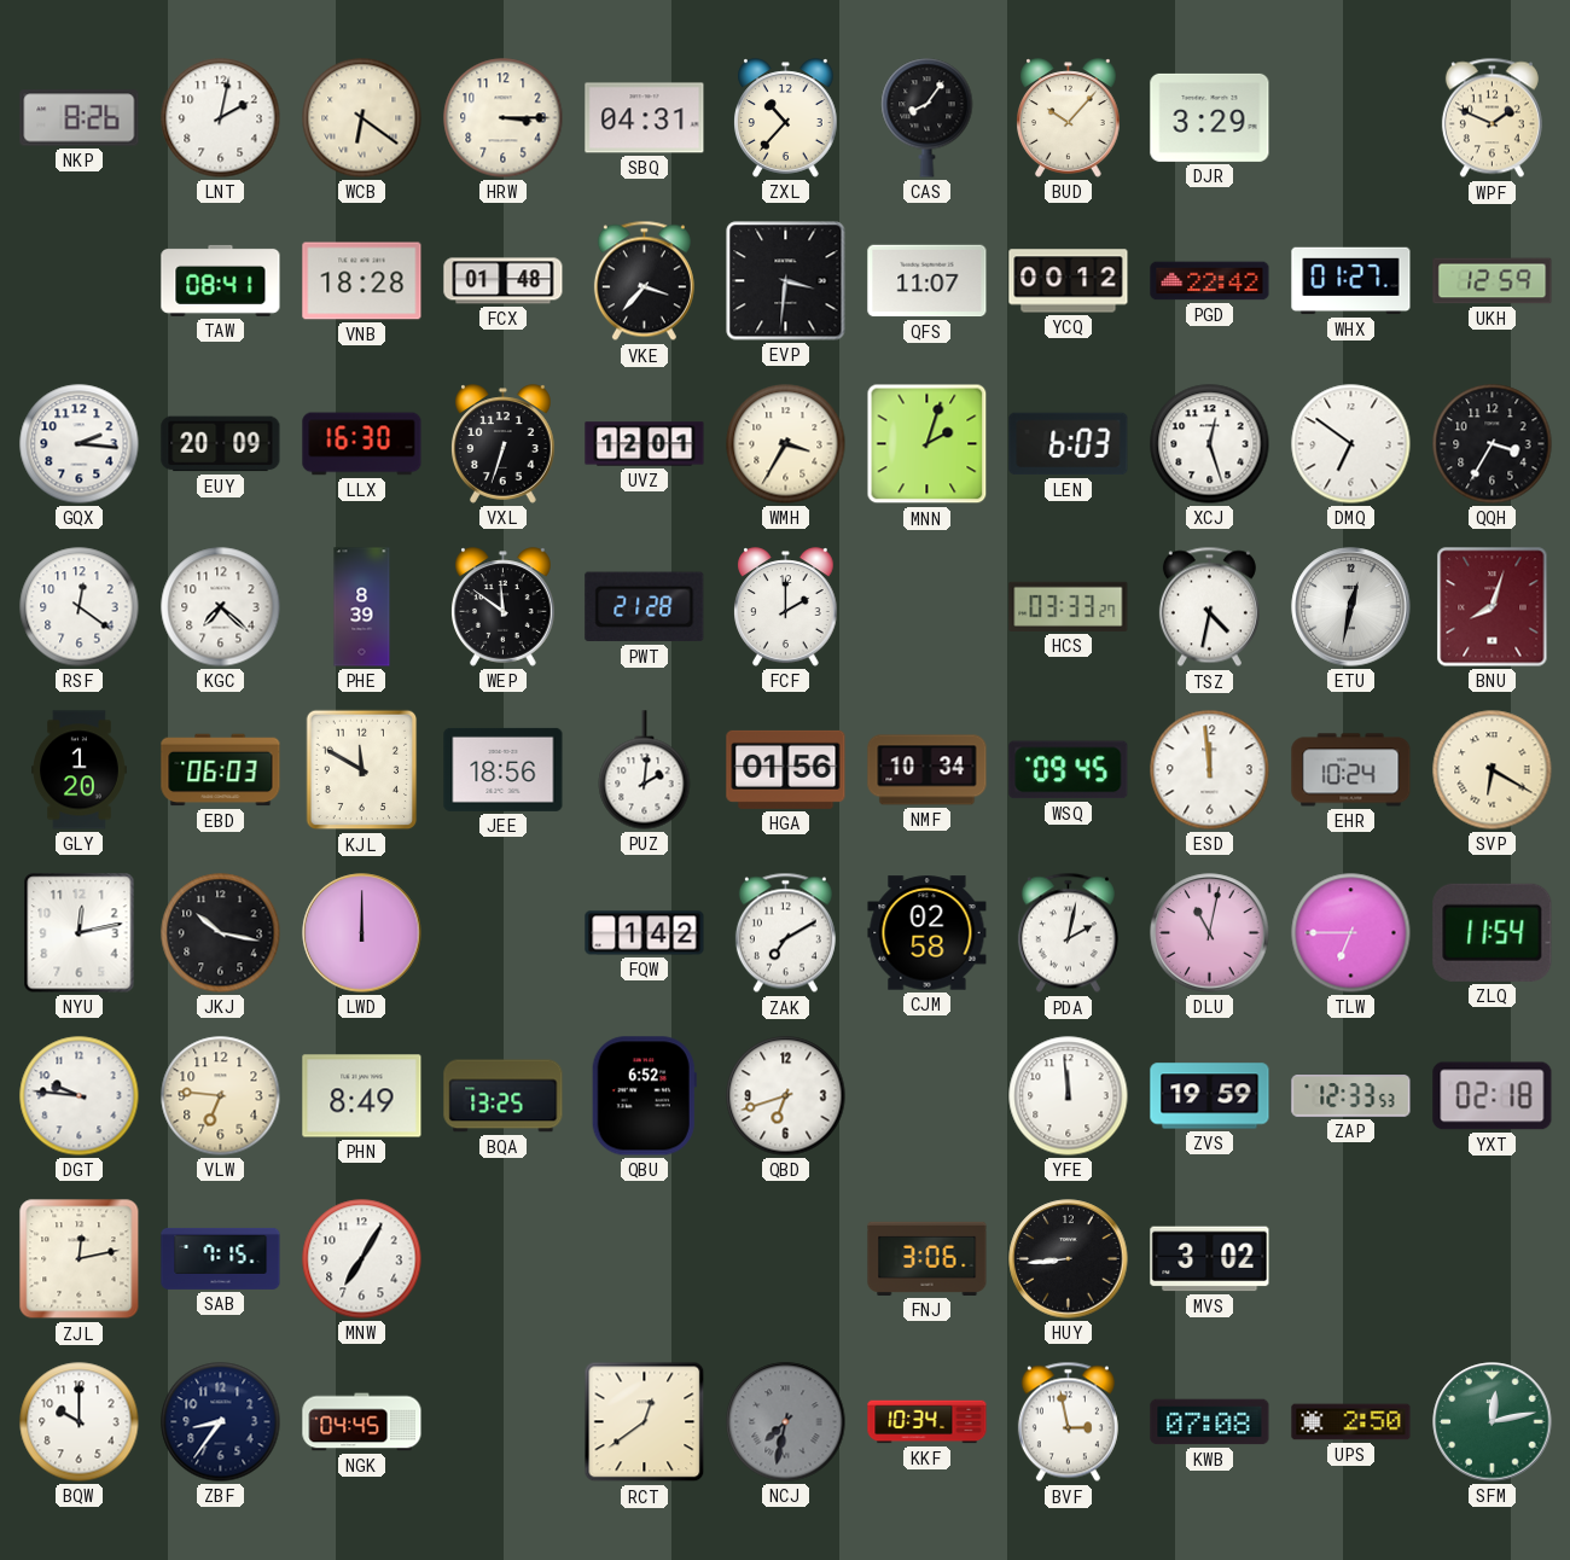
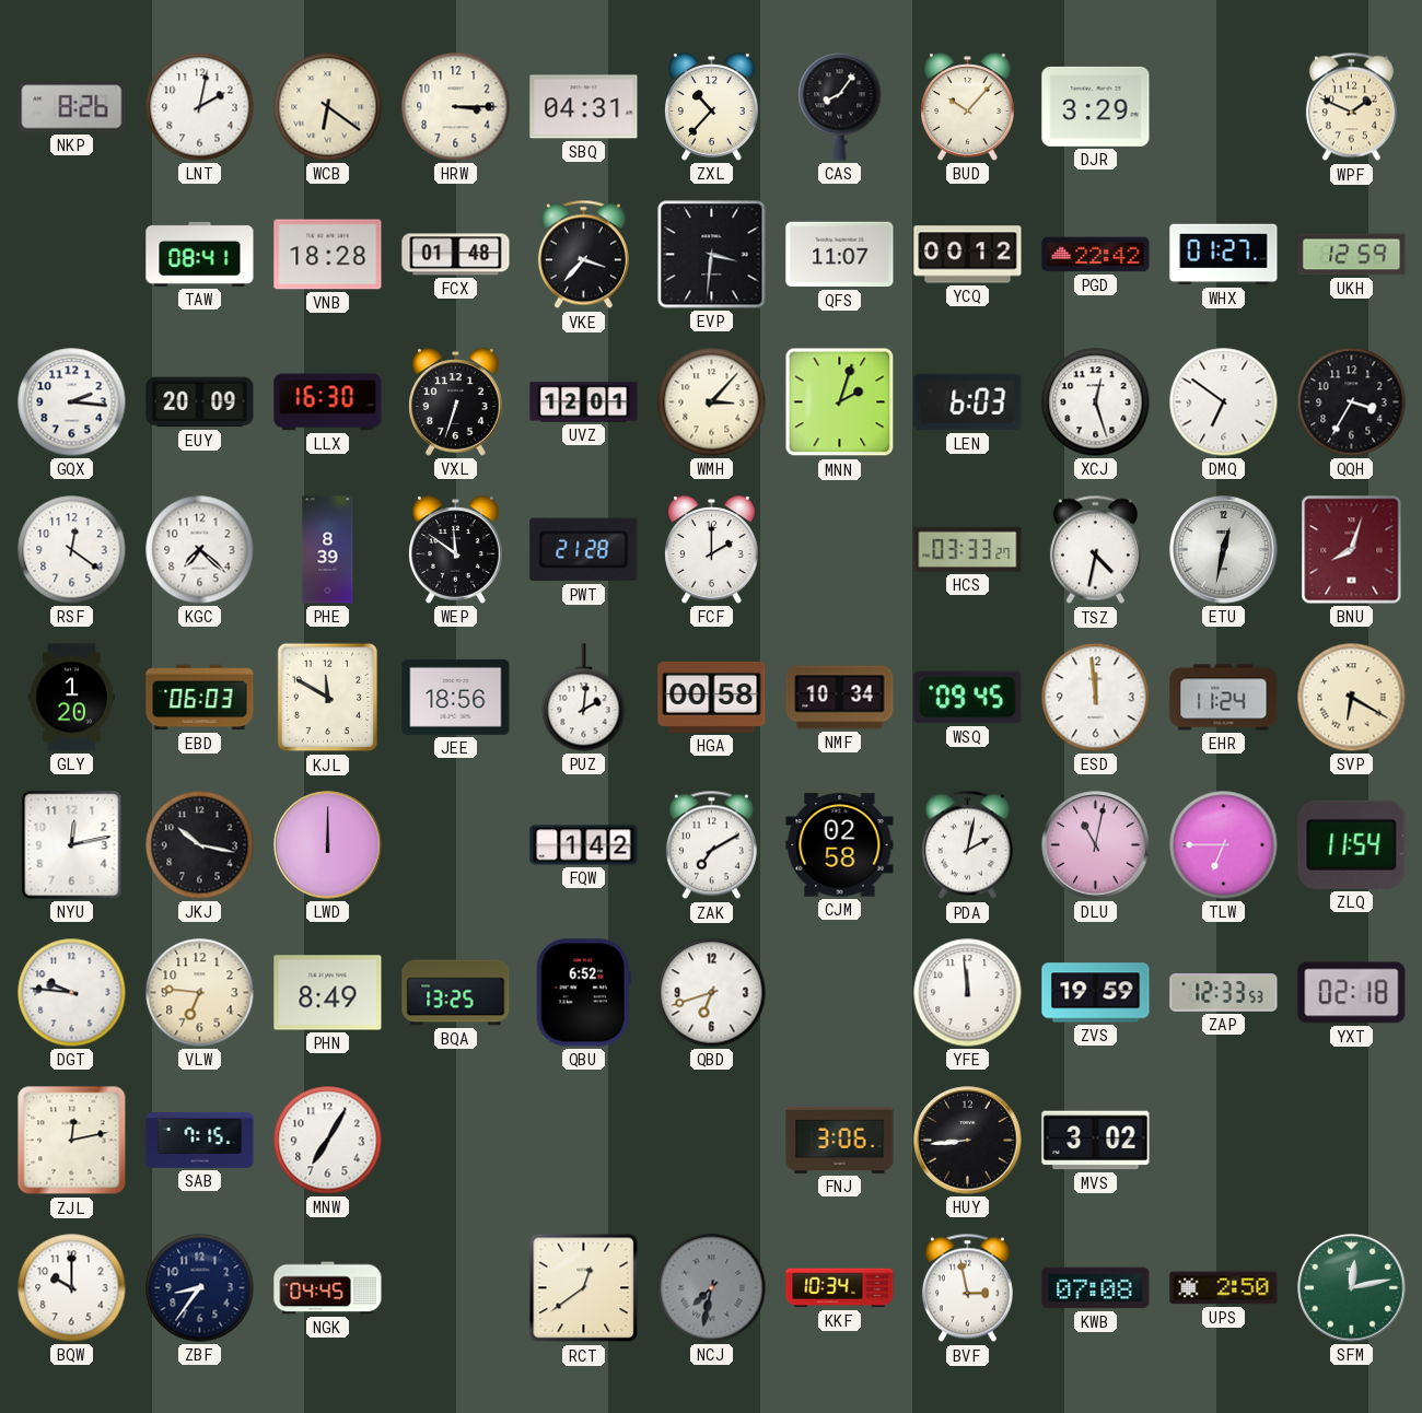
WMH: 3:35 -> 3:07 (712, 402)
HGA: 01:56 -> 00:58 (712, 697)
EHR: 10:24 -> 11:24 (1224, 698)
